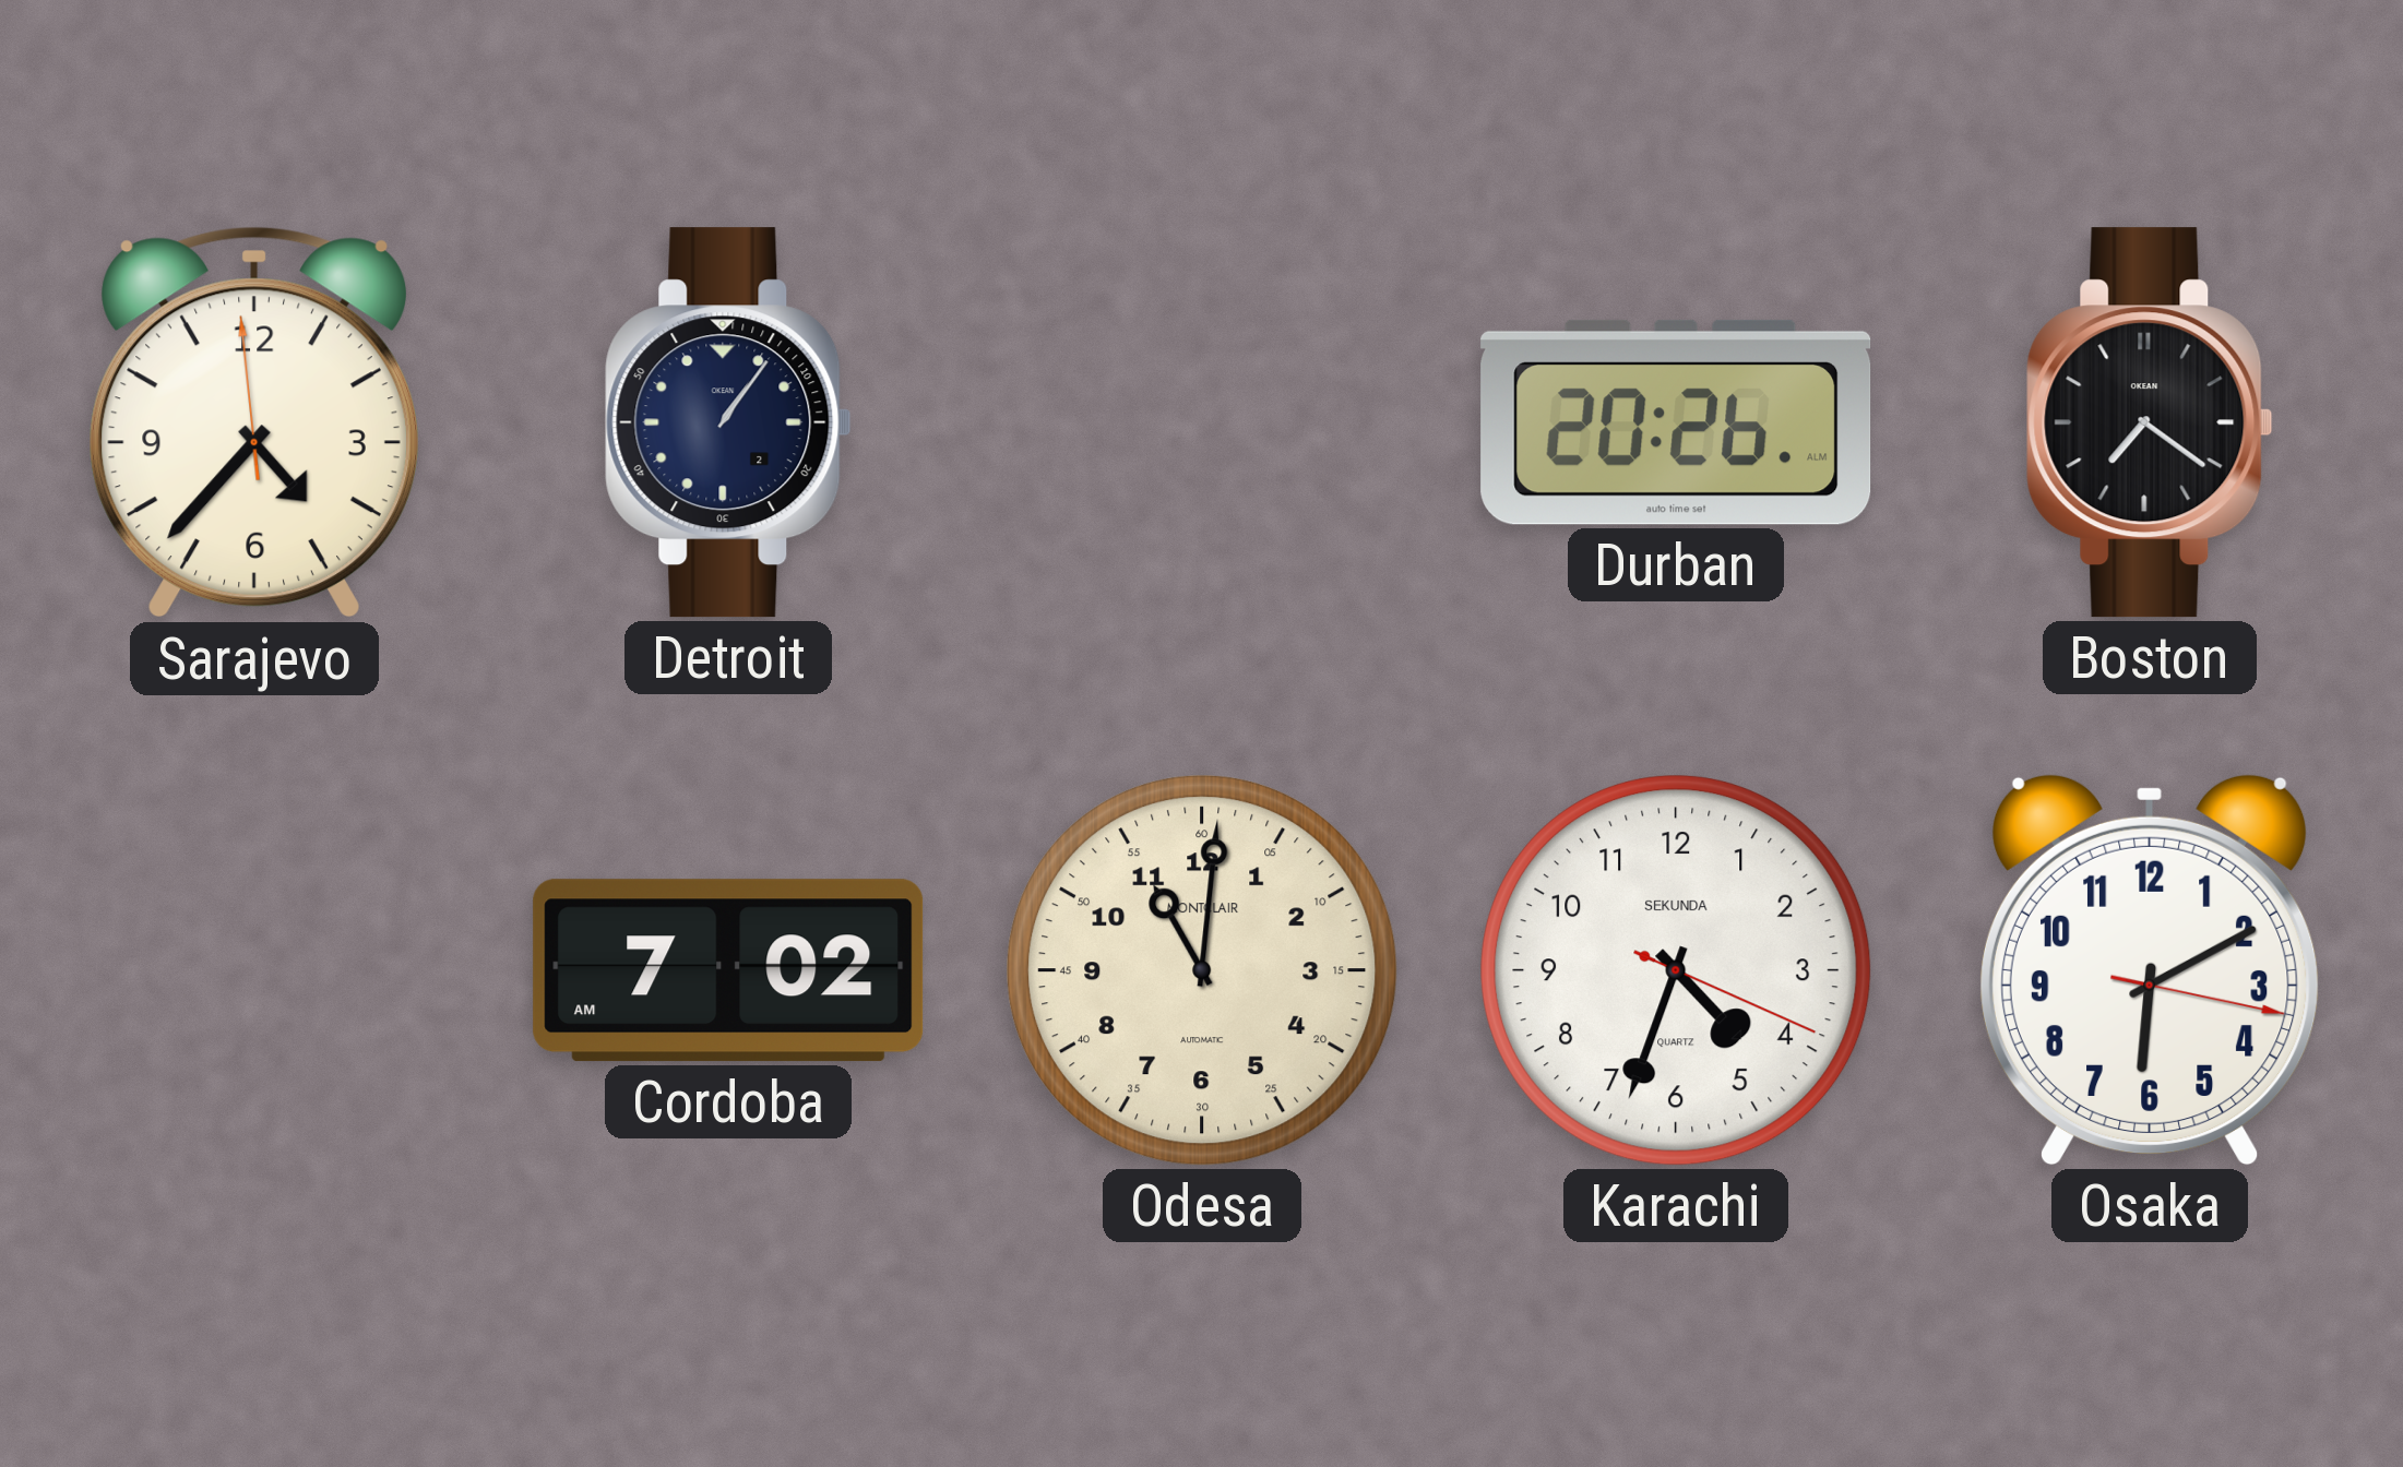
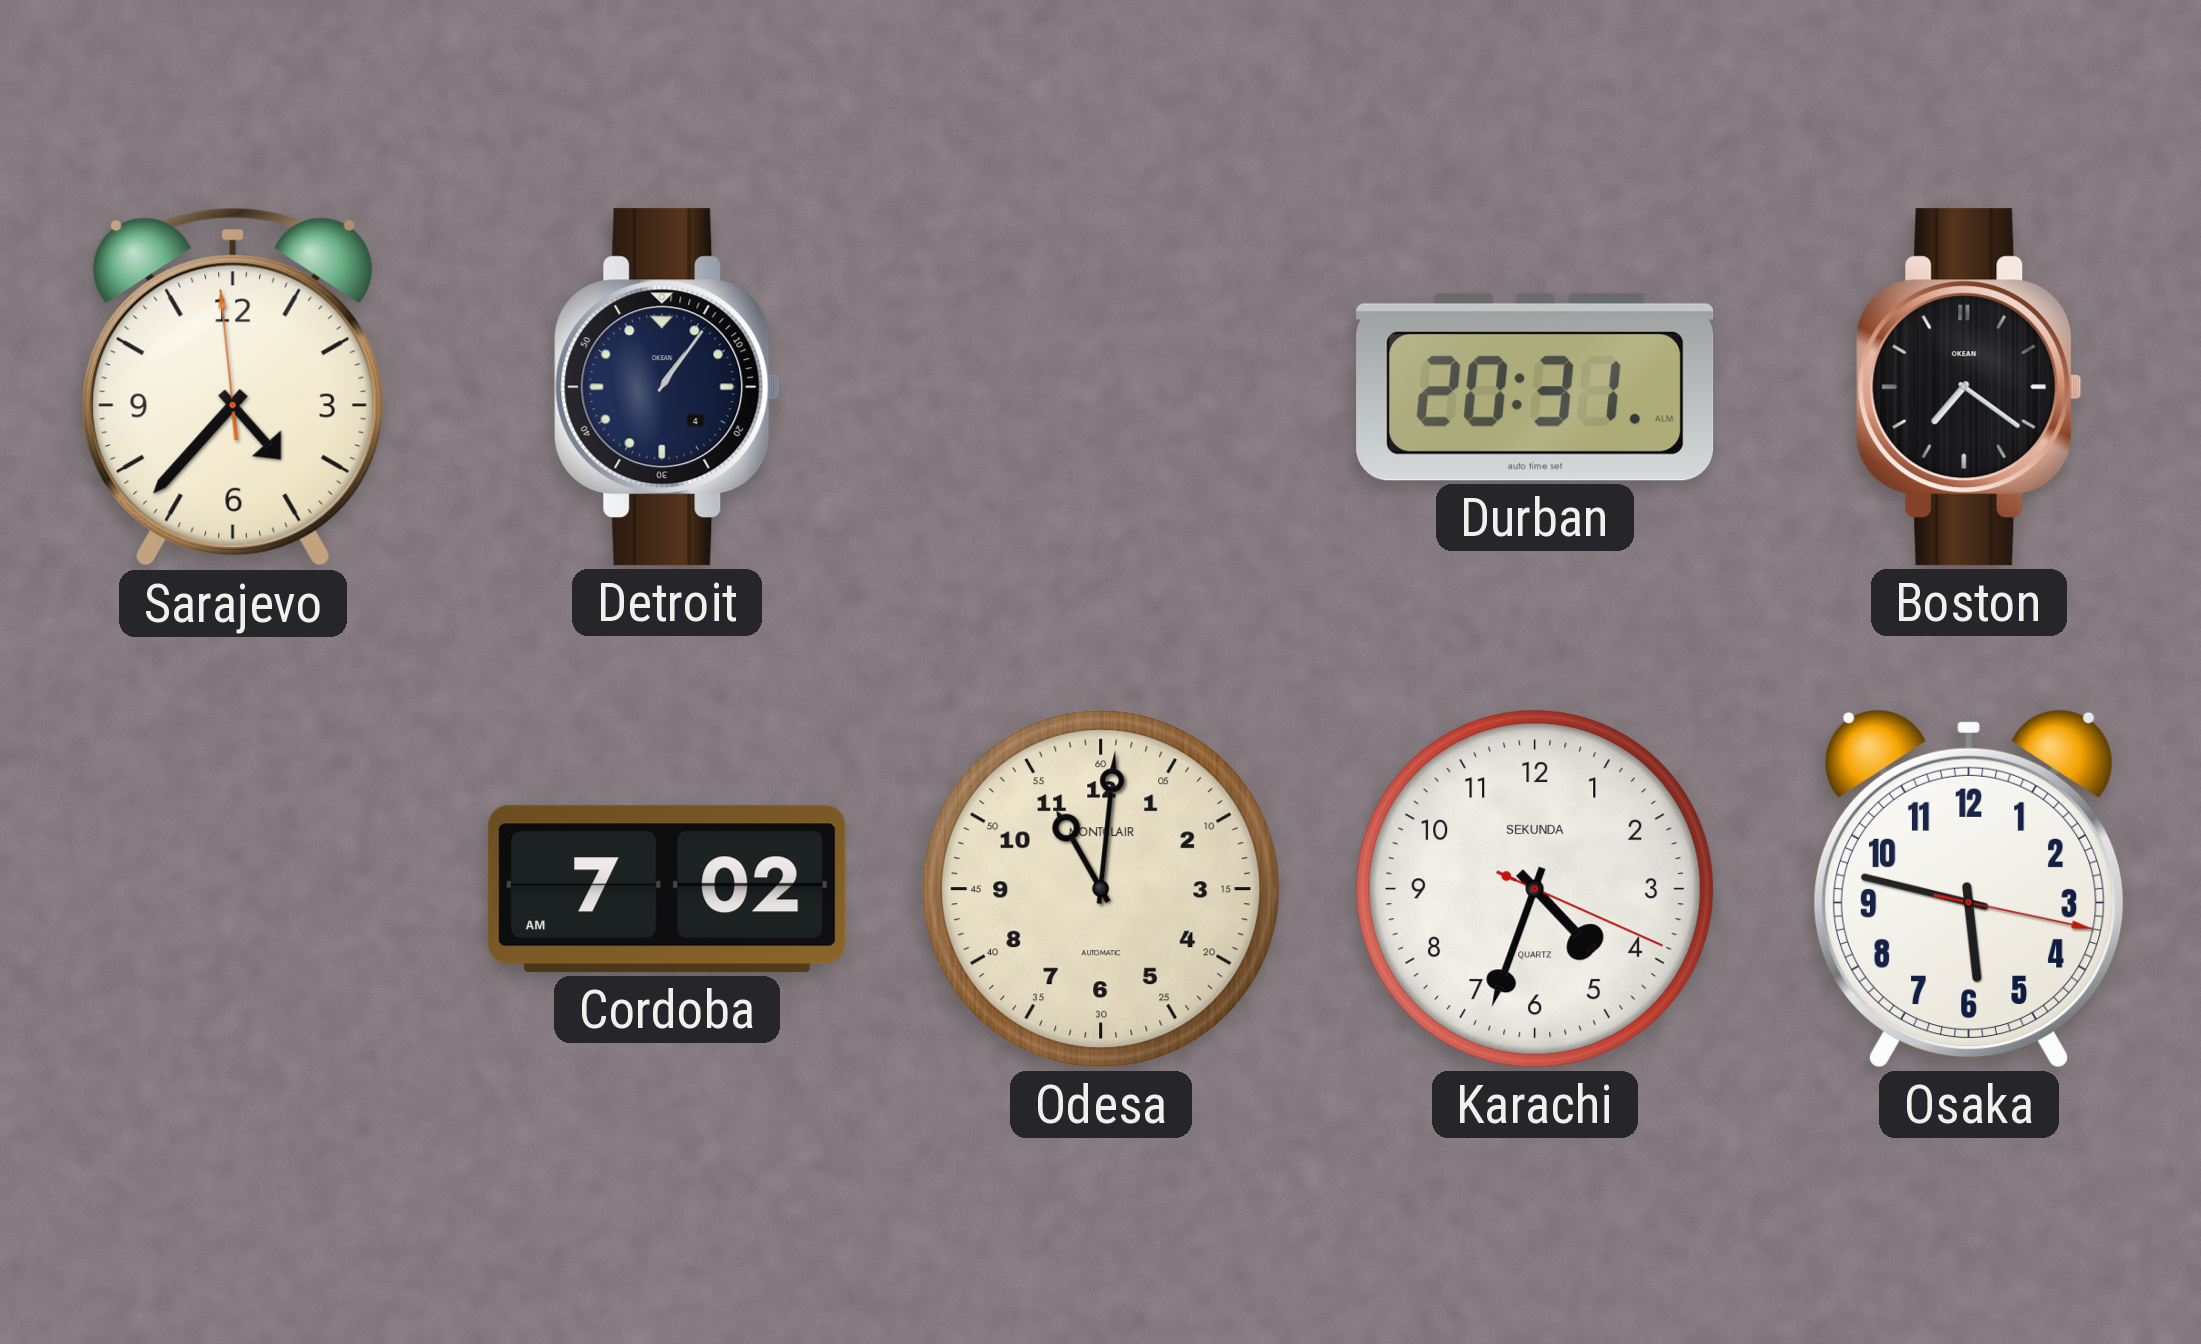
Detroit date: 2 -> 4 (667, 387)
Durban: 20:26 -> 20:31 (1535, 387)
Osaka: 6:10 -> 5:47 (1969, 889)
